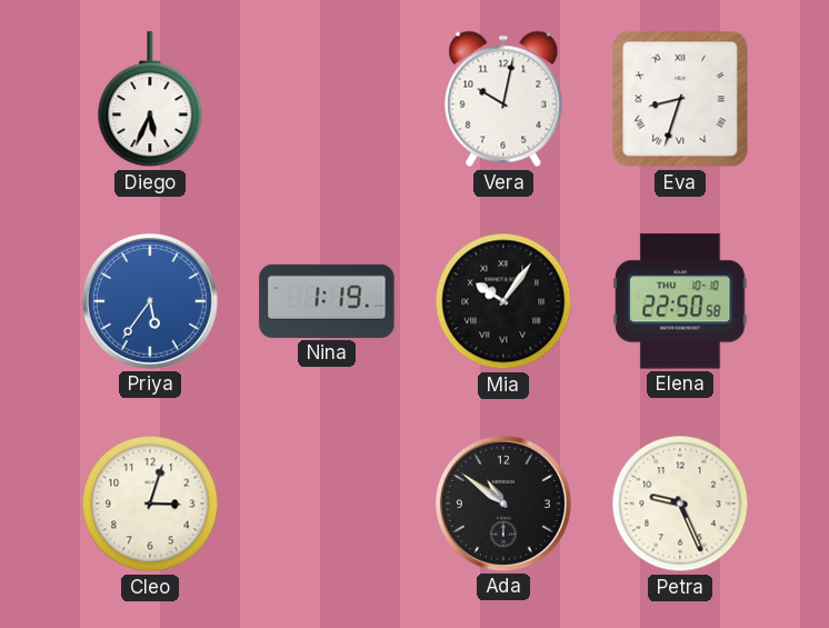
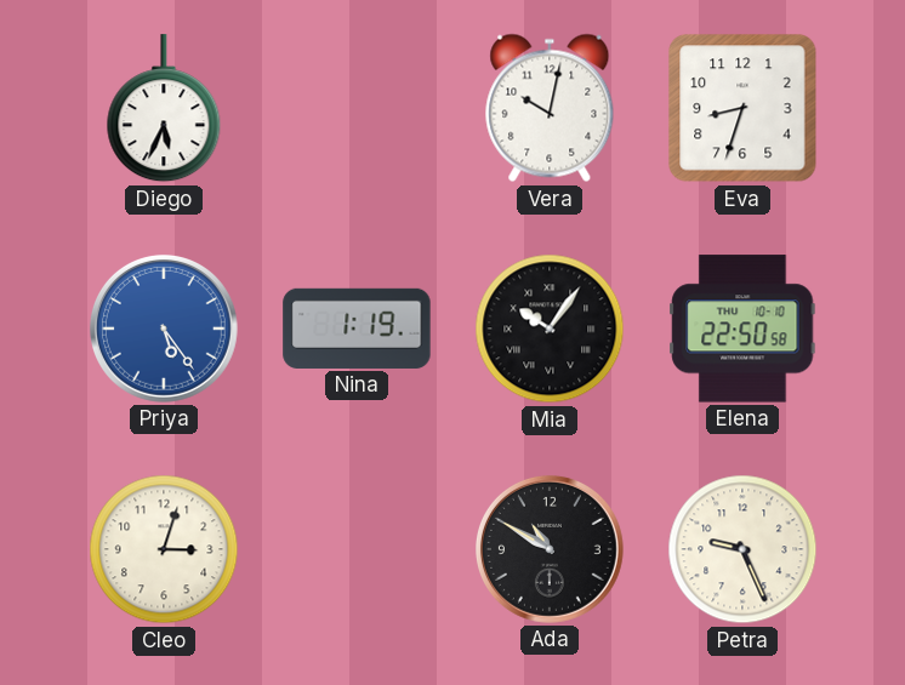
Eva numerals: Roman -> Arabic (742, 108)
Priya: 5:36 -> 5:24 (164, 329)
Ada: 10:51 -> 10:50 (550, 549)
